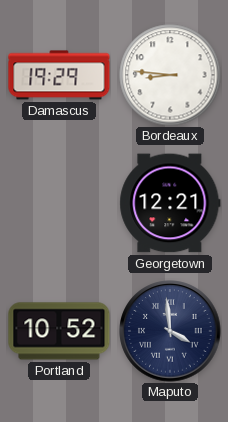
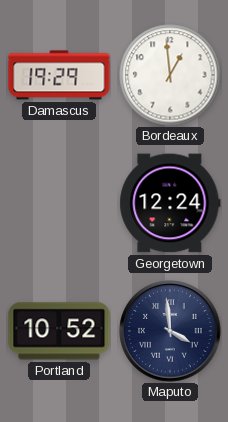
Bordeaux: 8:46 -> 12:59 (170, 75)
Georgetown: 12:21 -> 12:24 (170, 203)
